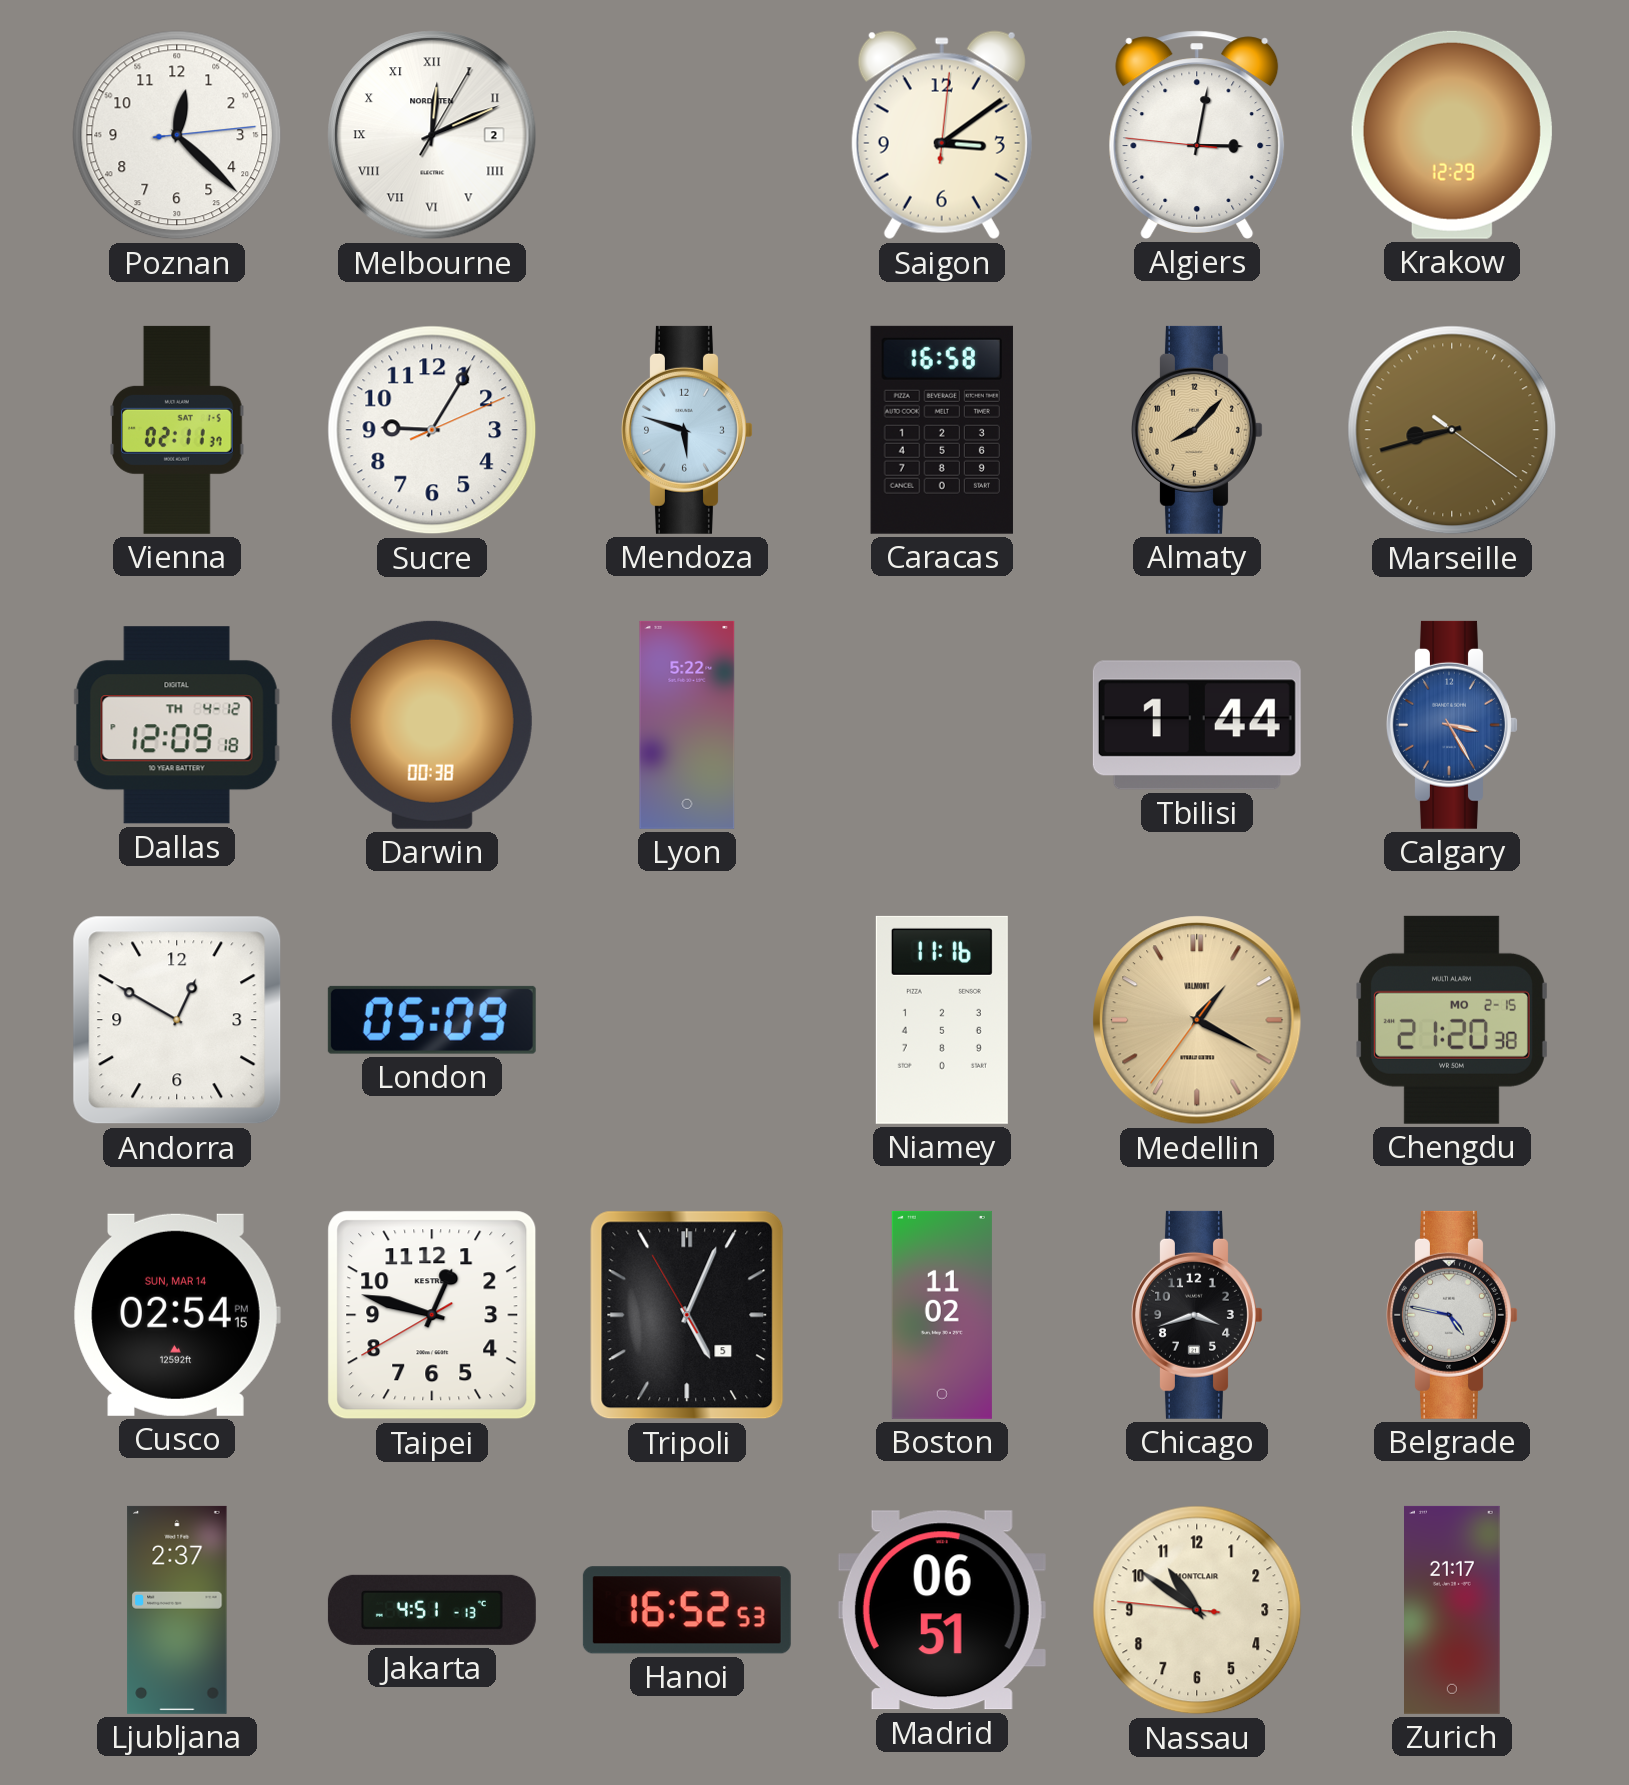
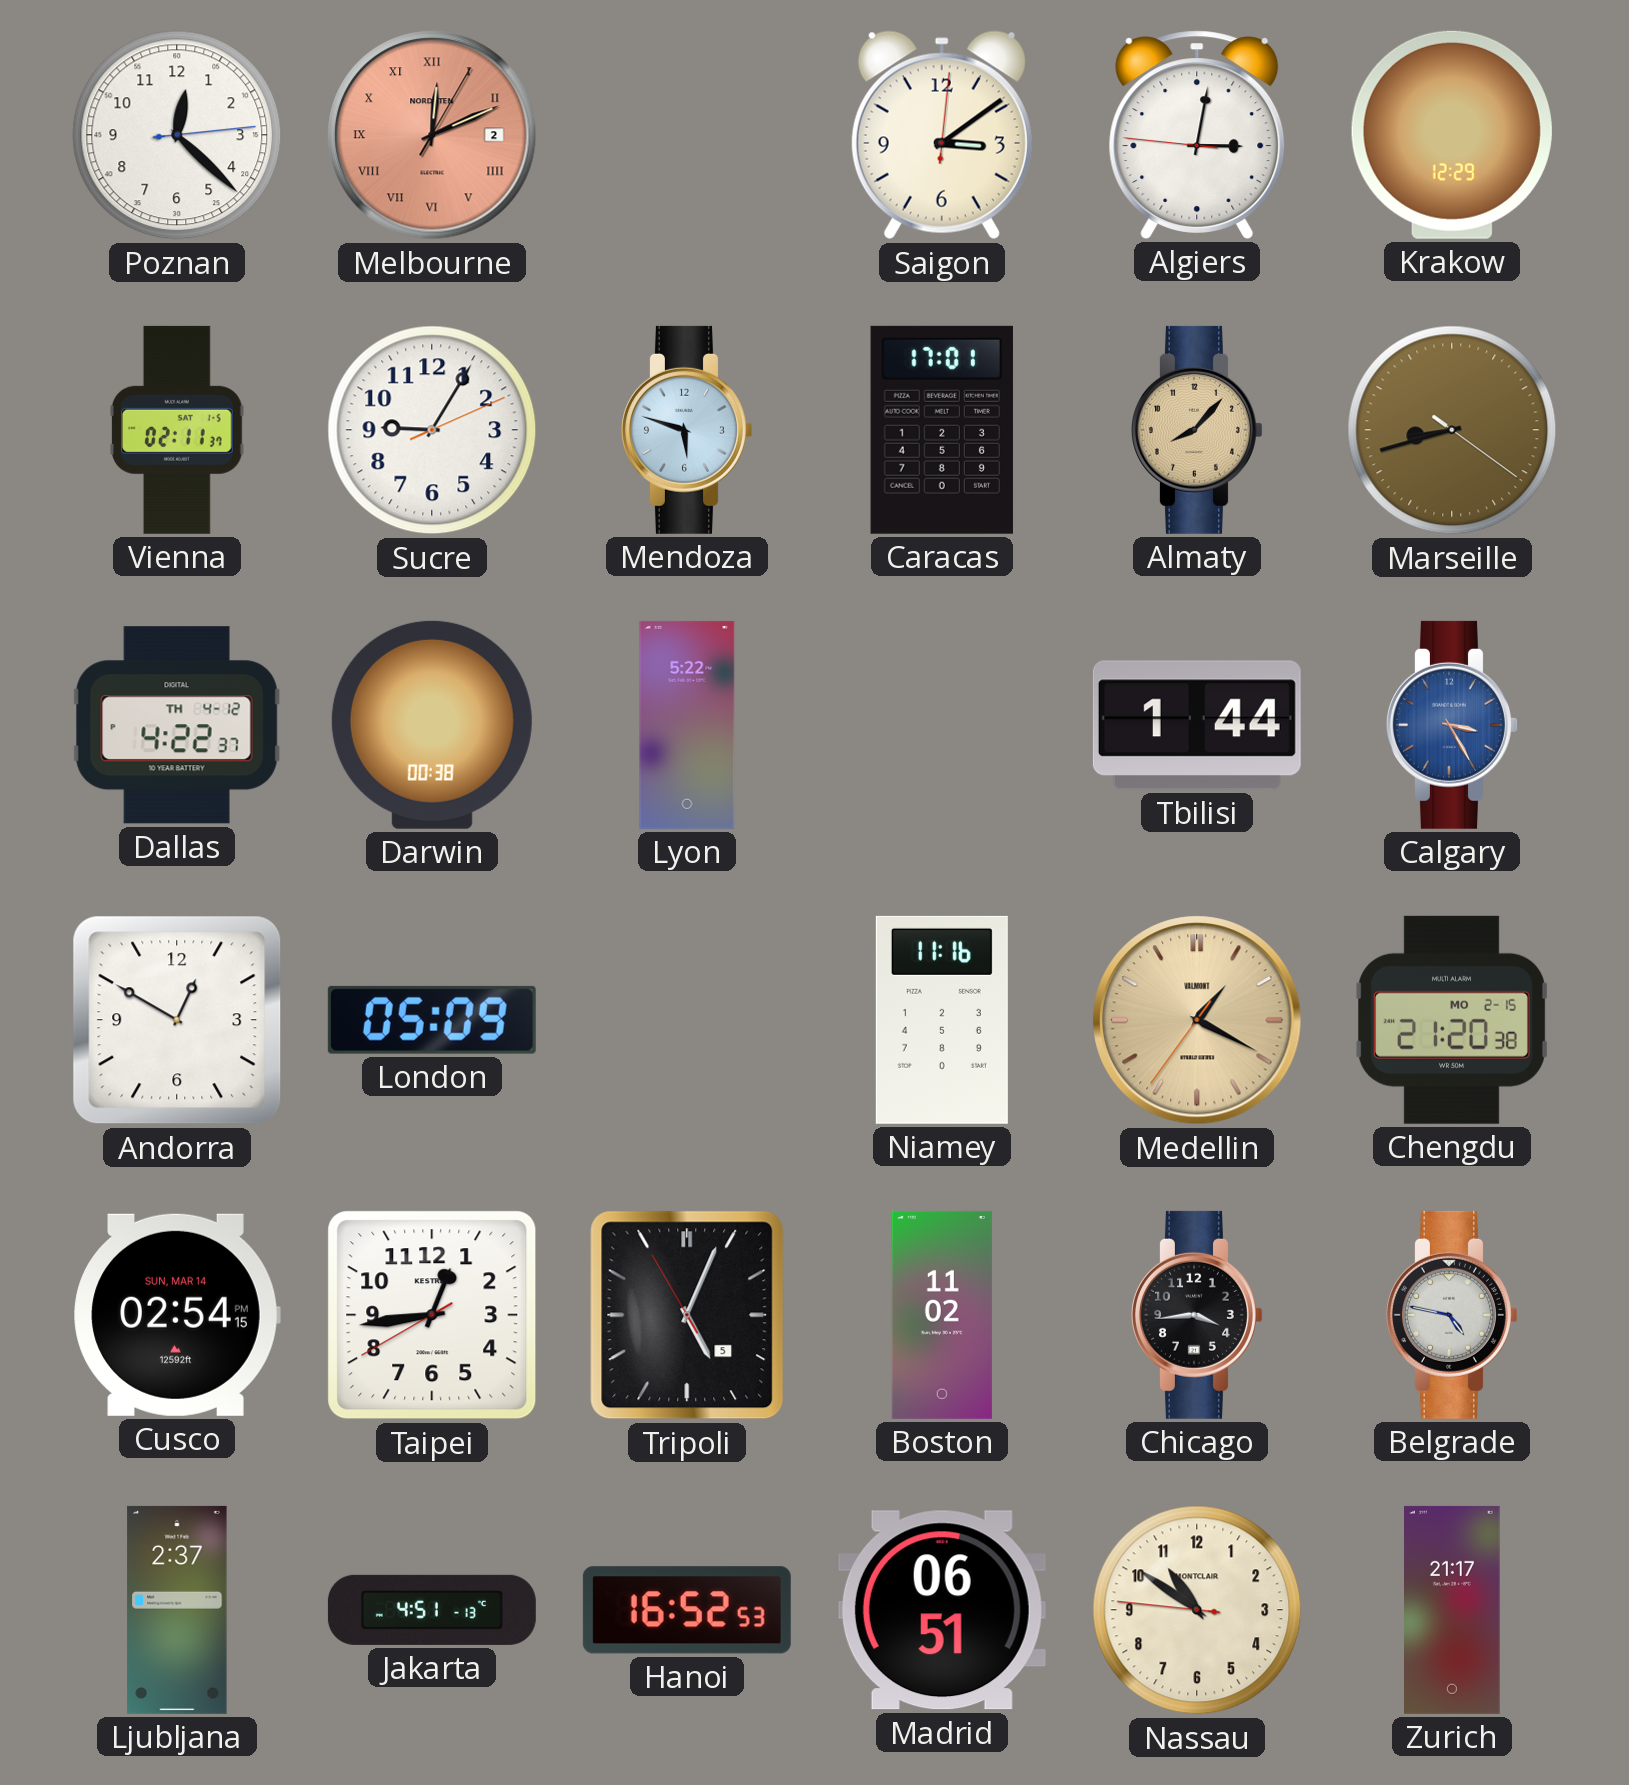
Melbourne dial: white -> salmon (432, 135)
Caracas: 16:58 -> 17:01 (942, 430)
Dallas: 12:09 -> 4:22 (177, 725)
Taipei: 12:47 -> 12:43 (432, 1315)
Chicago: 3:42 -> 3:44 (1198, 1315)
